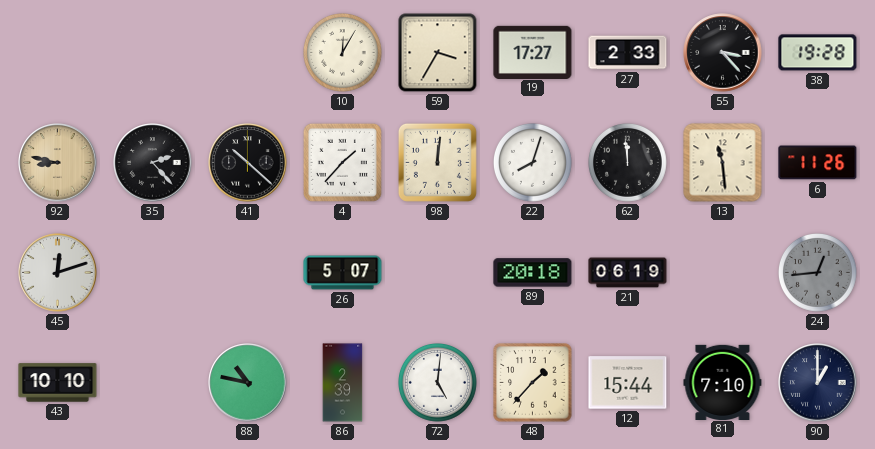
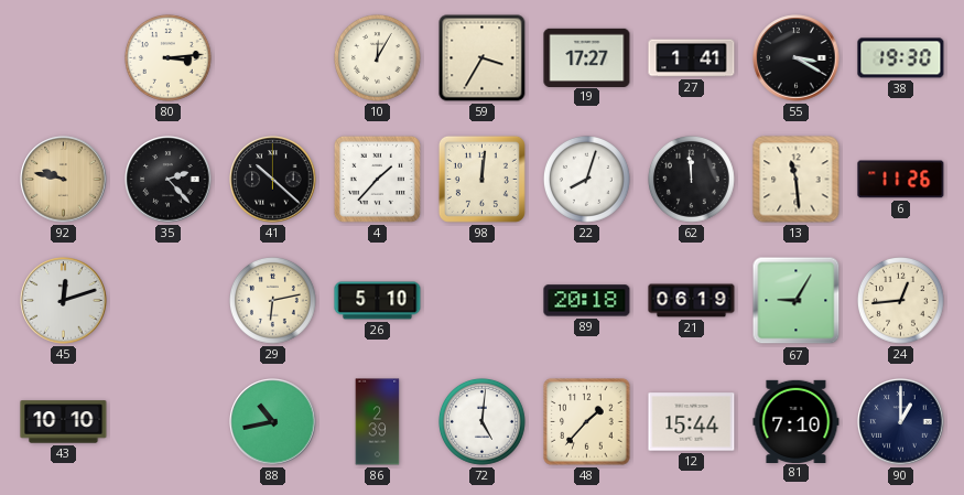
80: none -> 3:14 (169, 58)
27: 2:33 -> 1:41 (692, 58)
55: 3:23 -> 3:20 (797, 58)
38: 19:28 -> 19:30 (901, 58)
92: 8:47 -> 9:47 (64, 180)
29: none -> 6:13 (273, 301)
26: 5:07 -> 5:10 (378, 301)
67: none -> 9:05 (797, 301)
24 dial: grey -> cream (901, 301)
88: 10:47 -> 10:43 (273, 422)
